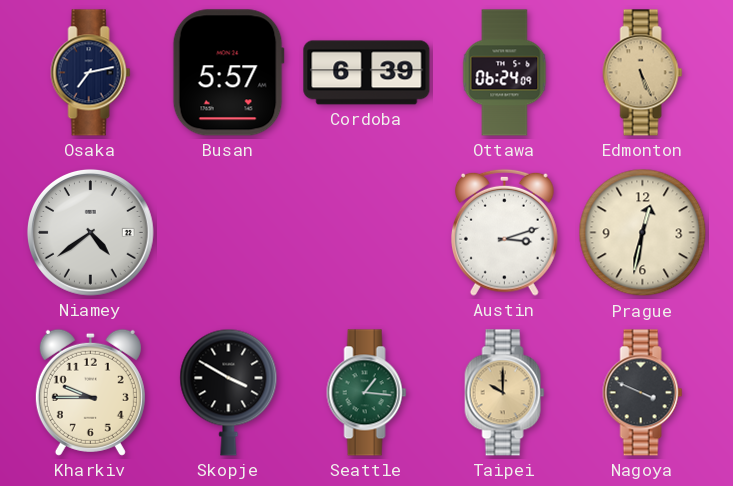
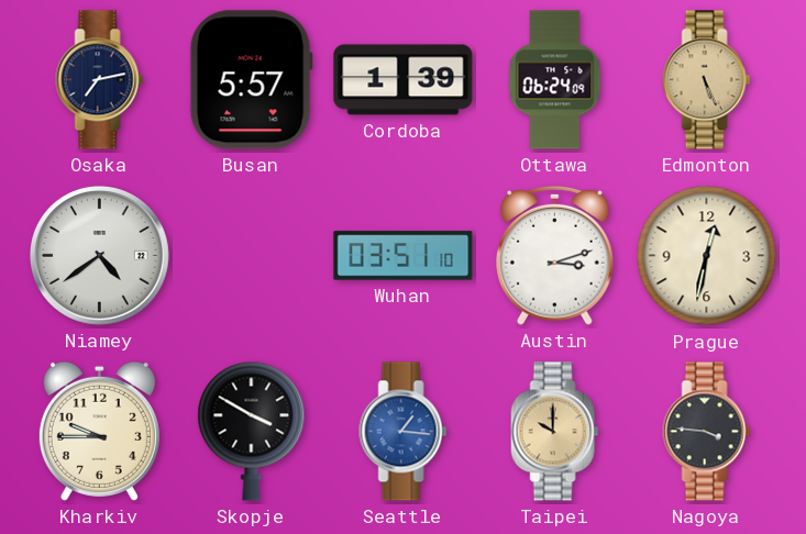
Cordoba: 6:39 -> 1:39 (404, 80)
Wuhan: none -> 03:51 (404, 256)
Seattle dial: green -> blue (404, 432)
Nagoya: 3:49 -> 3:46 (707, 432)
